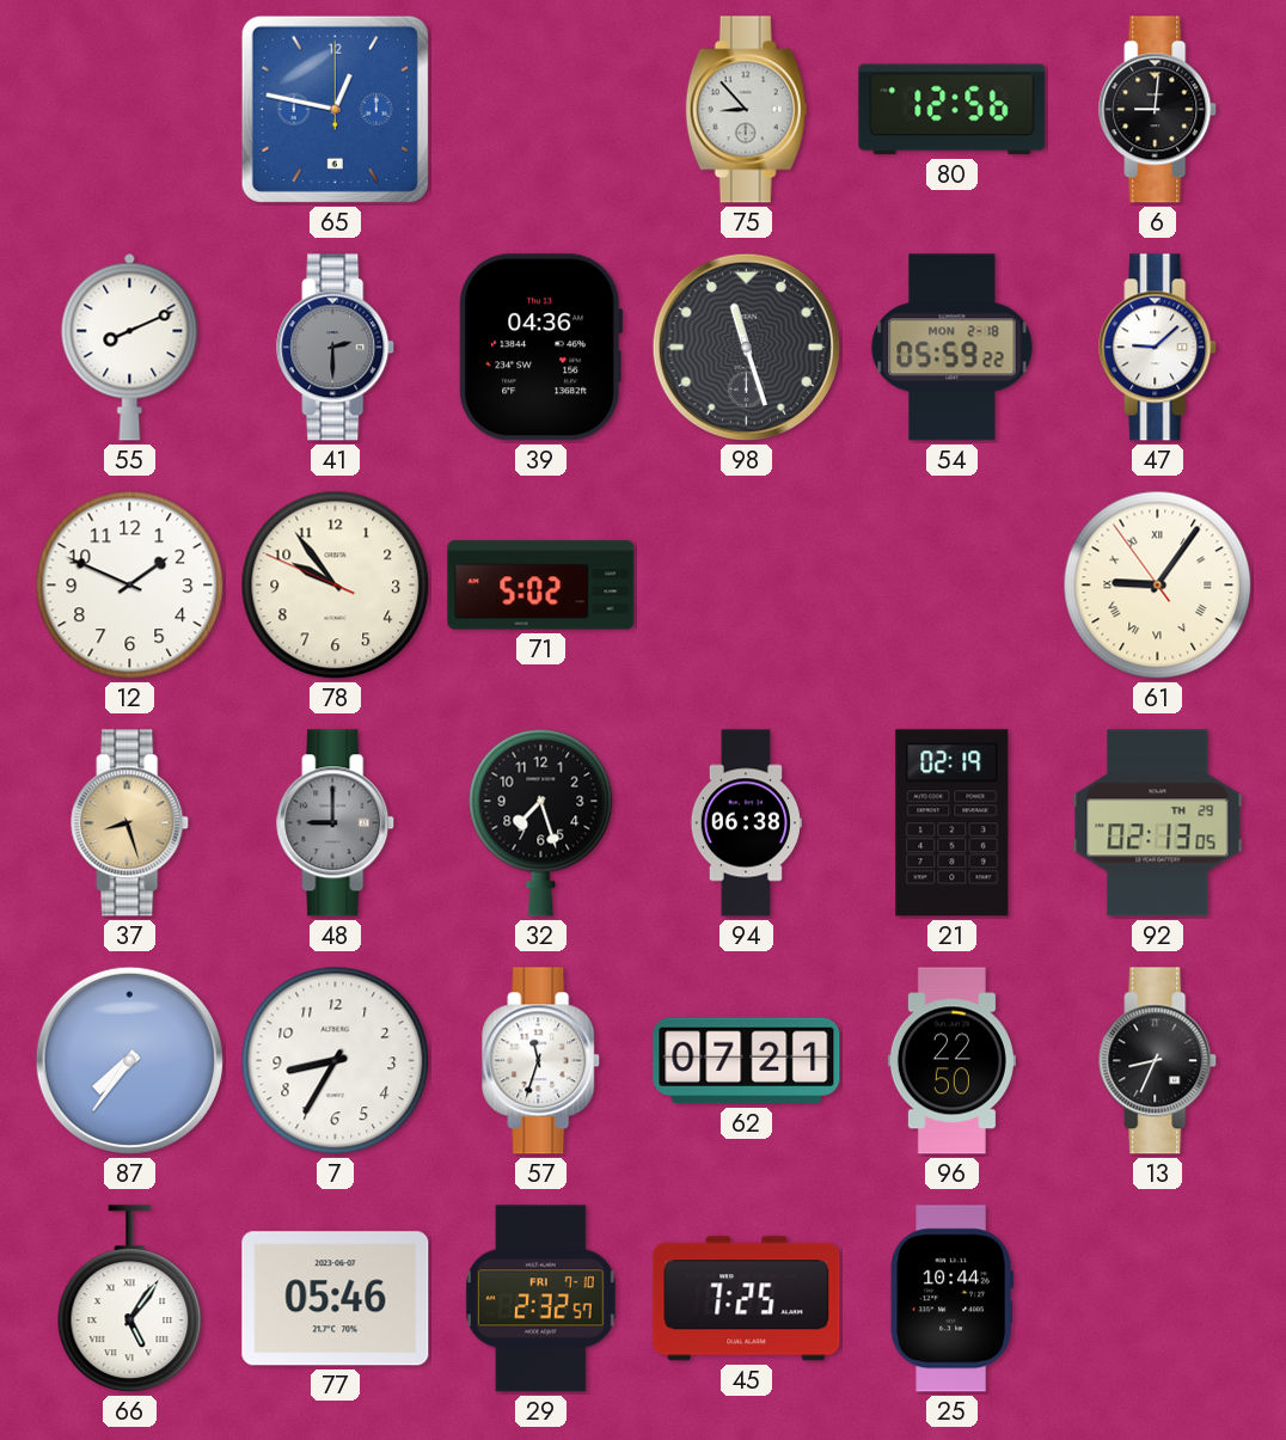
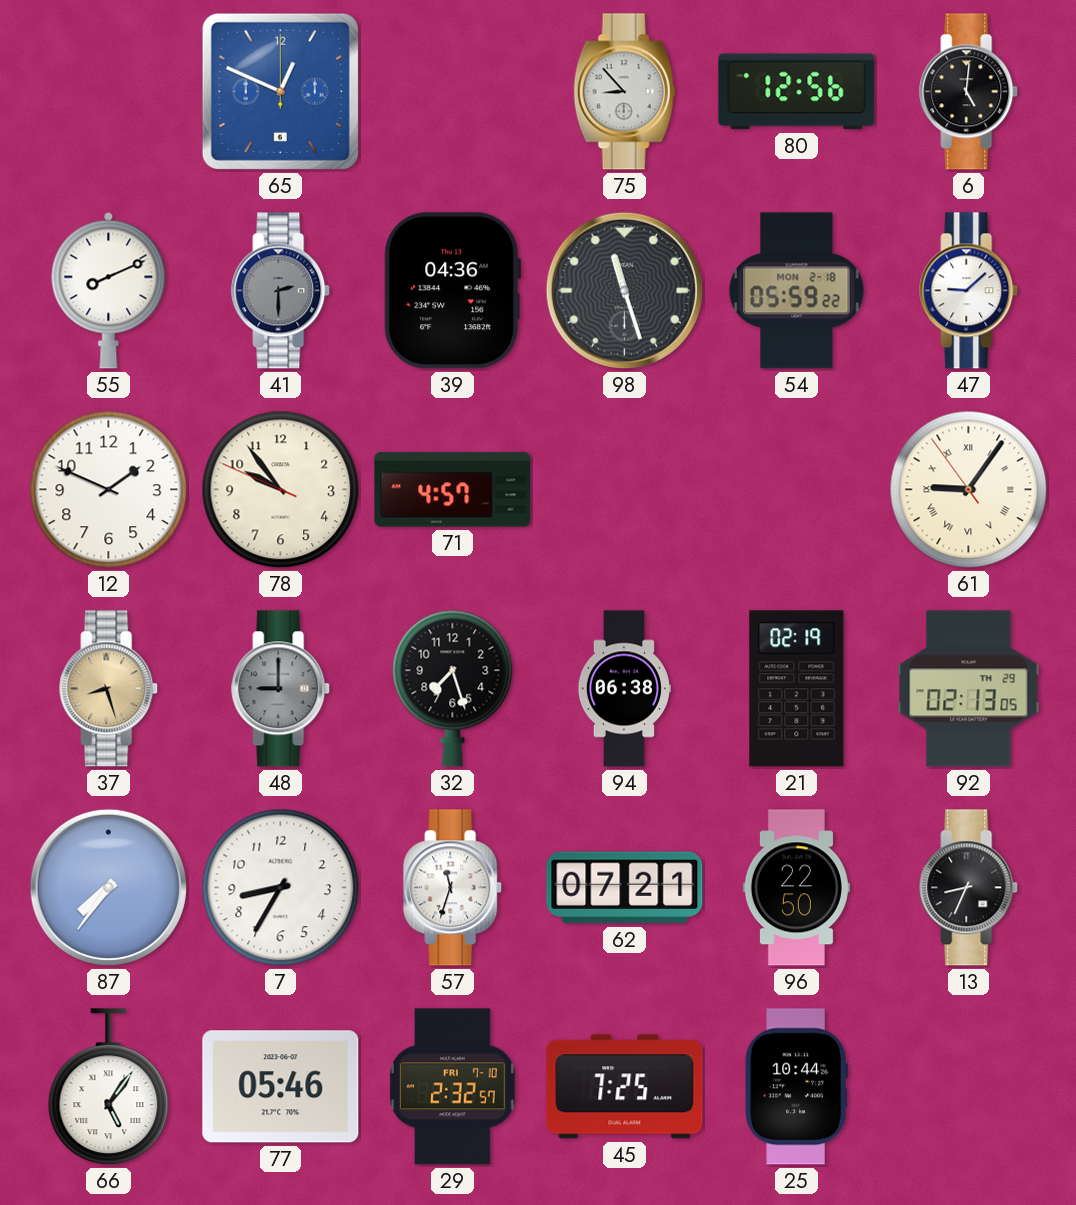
65: 12:47 -> 12:49 (280, 91)
6: 9:01 -> 5:01 (969, 92)
71: 5:02 -> 4:57 (453, 490)
